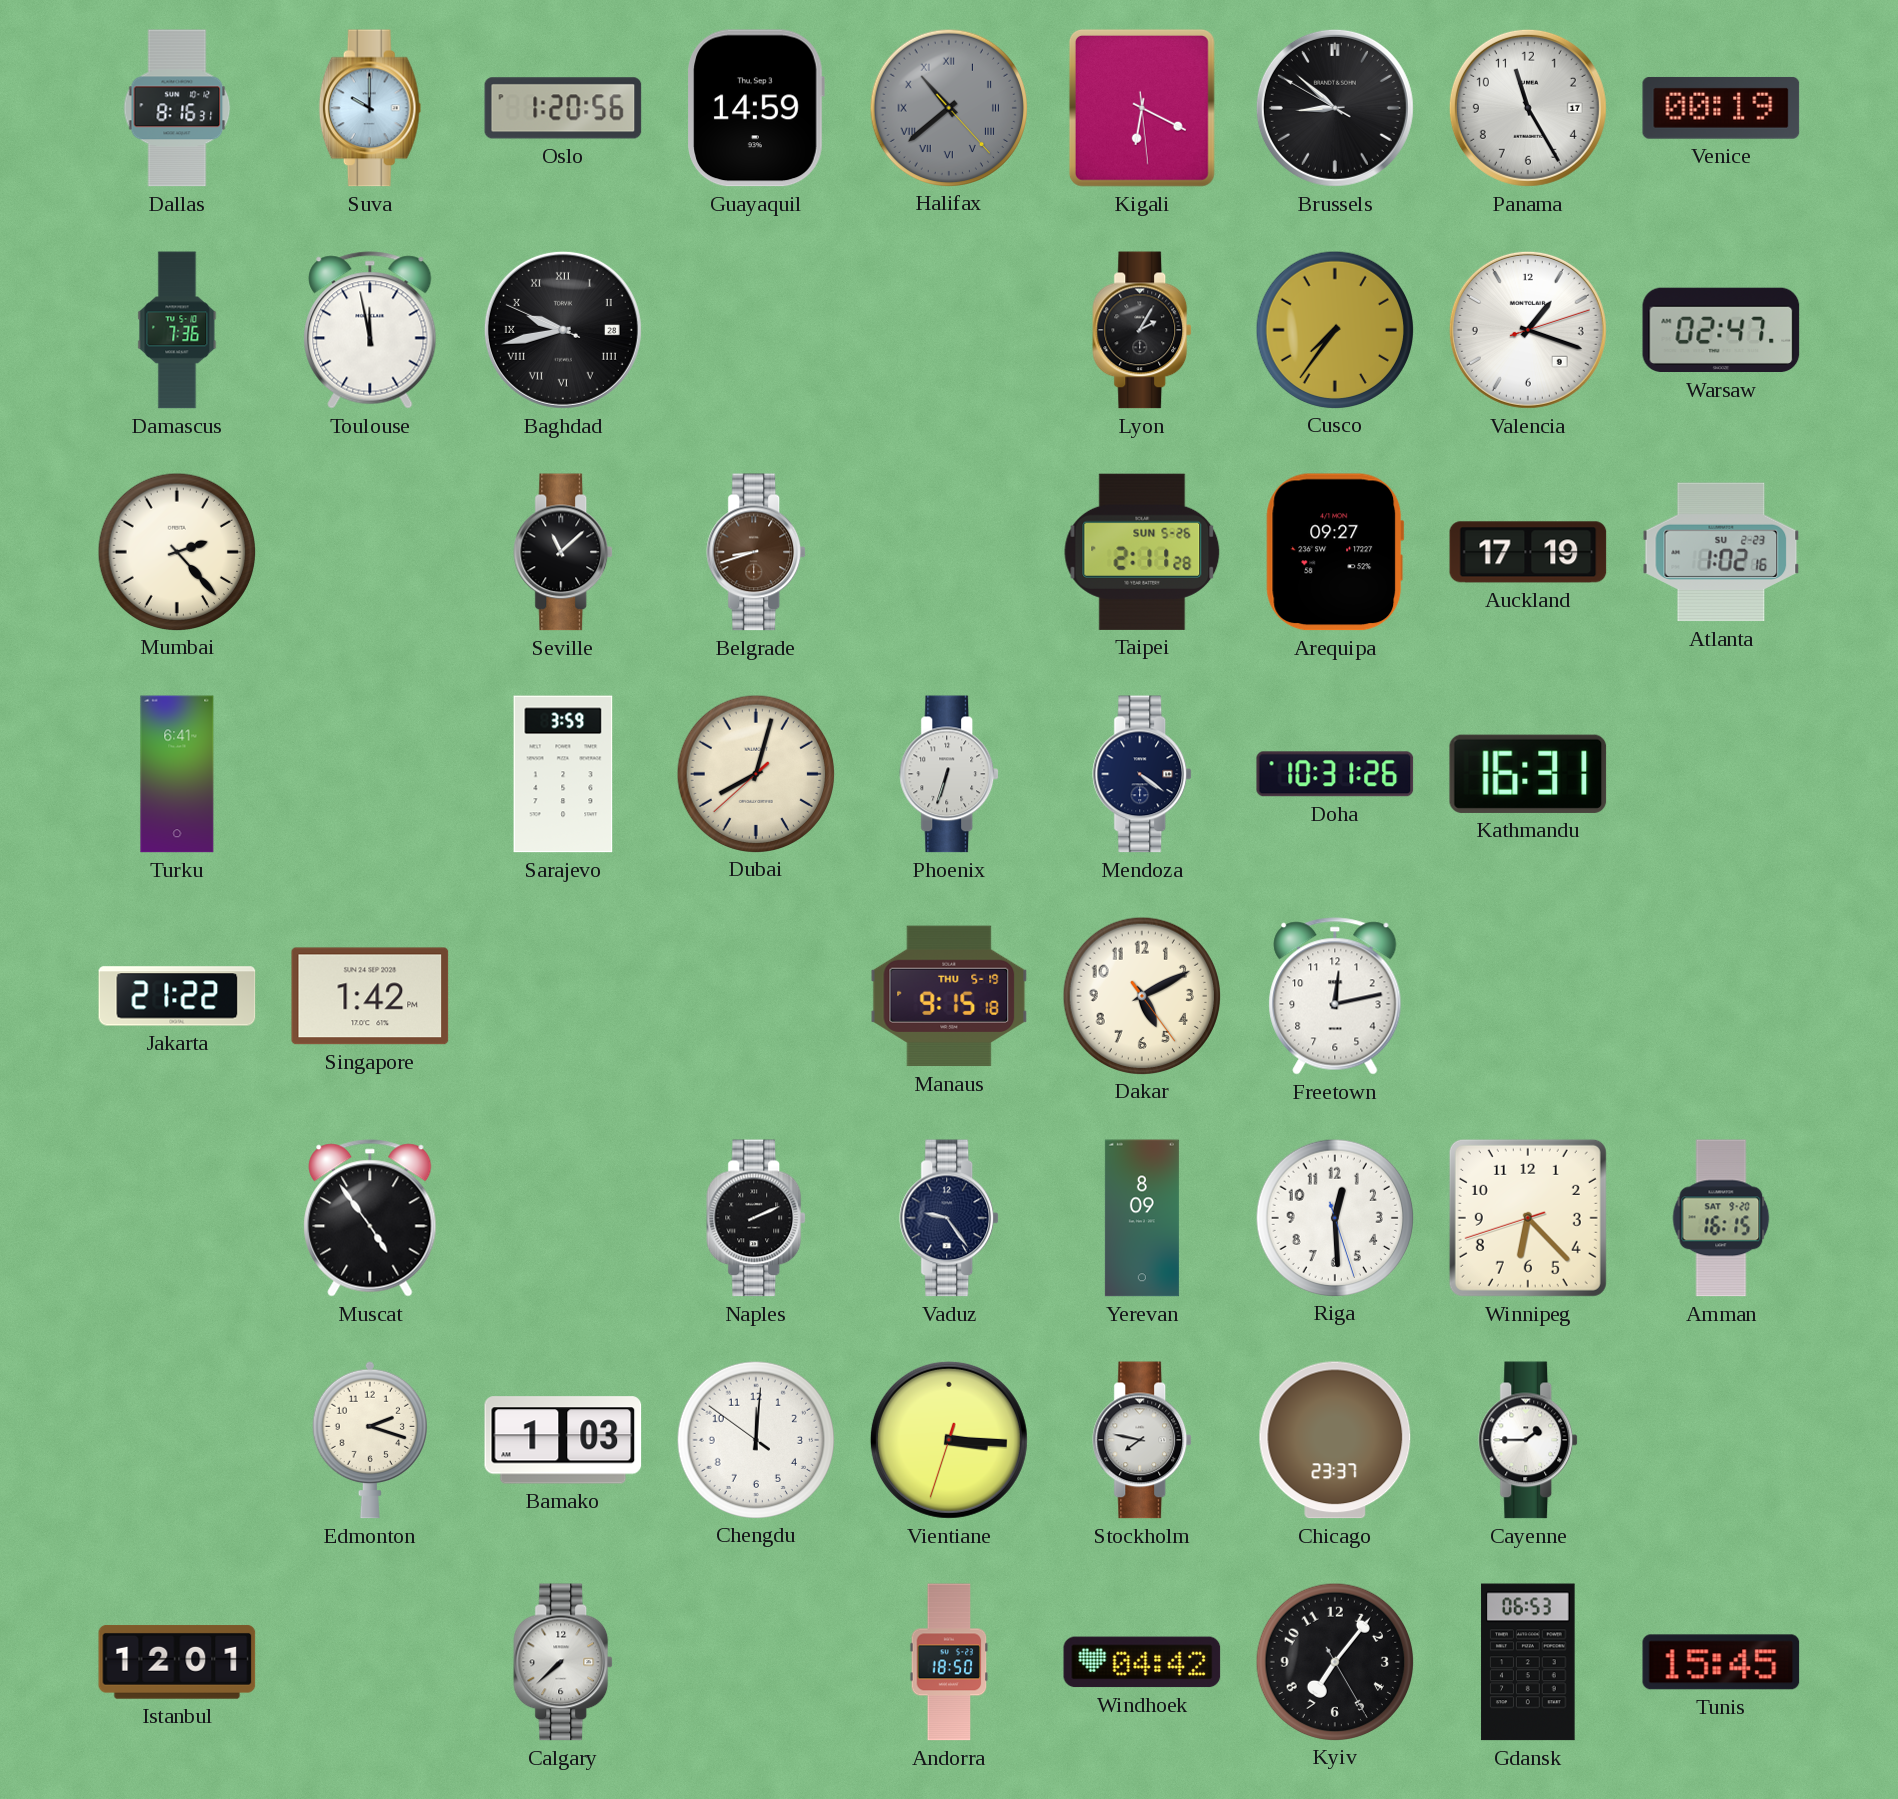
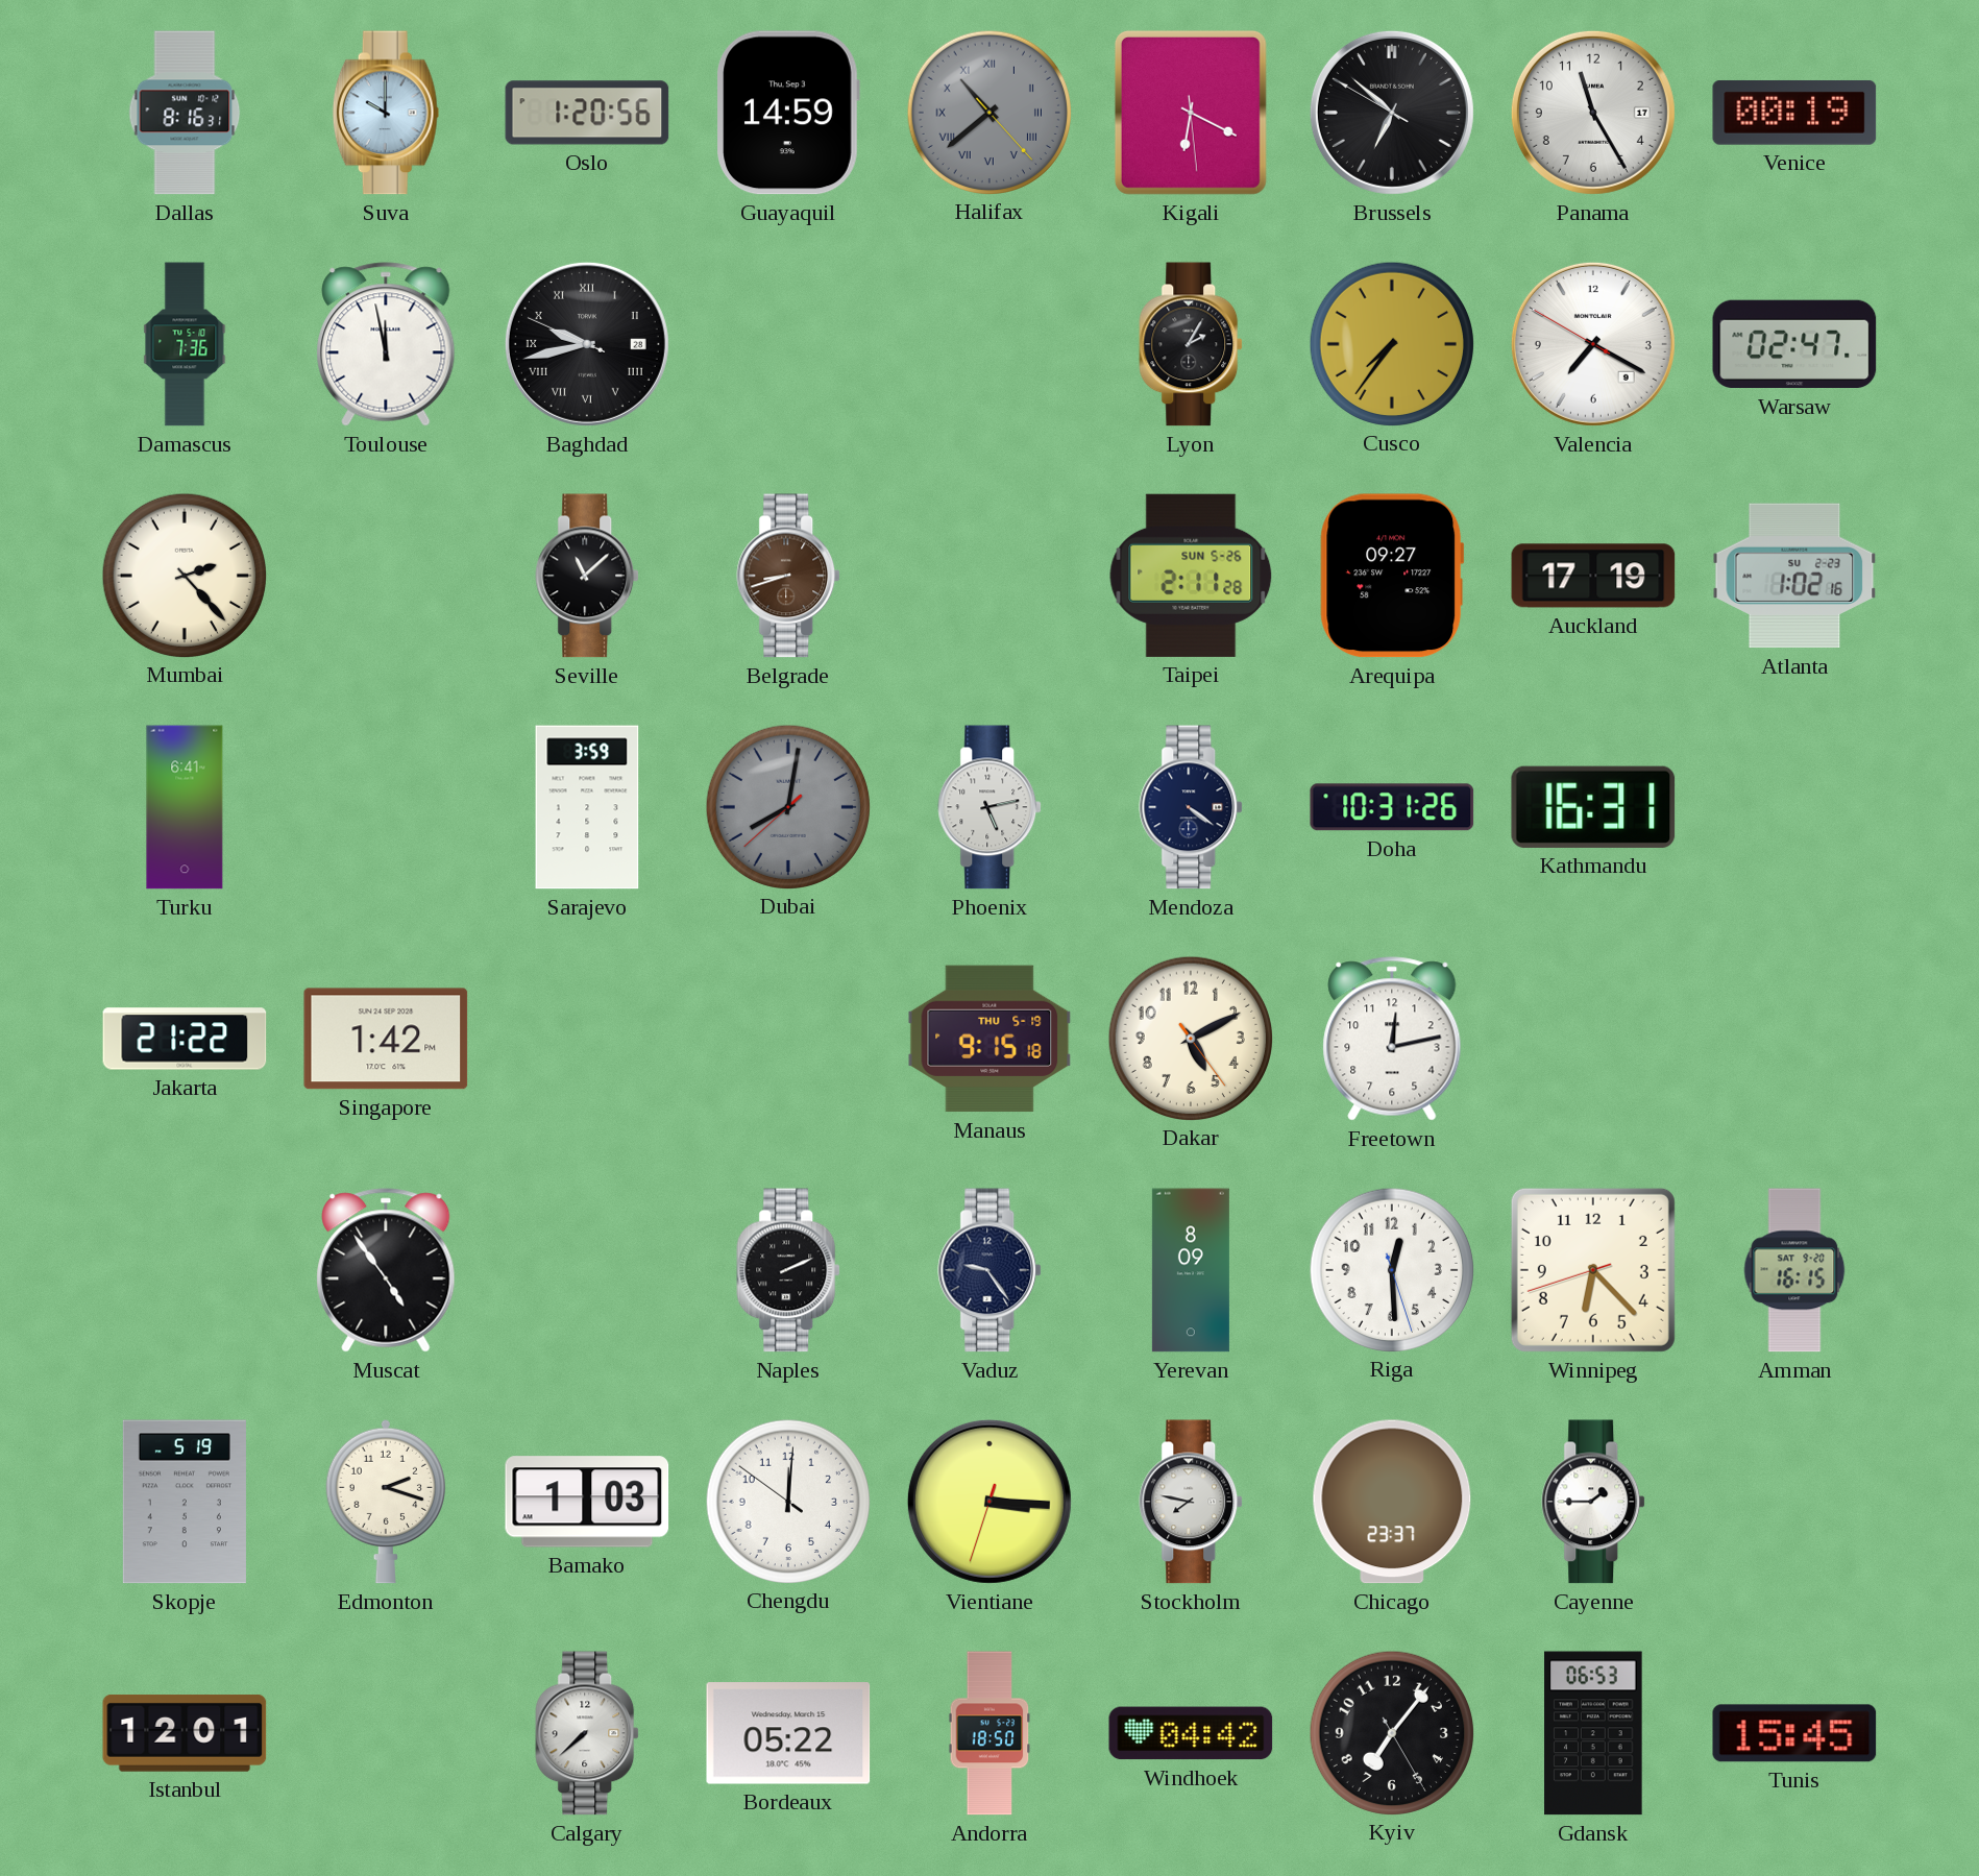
Brussels: 8:51 -> 6:51 (1392, 113)
Valencia: 1:18 -> 7:19 (1593, 344)
Dubai: 8:02 -> 8:01 (787, 806)
Dubai dial: cream -> grey (787, 806)
Phoenix: 6:33 -> 5:13 (991, 807)
Skopje: none -> 5:19 (185, 1502)
Bordeaux: none -> 05:22 (788, 1733)
